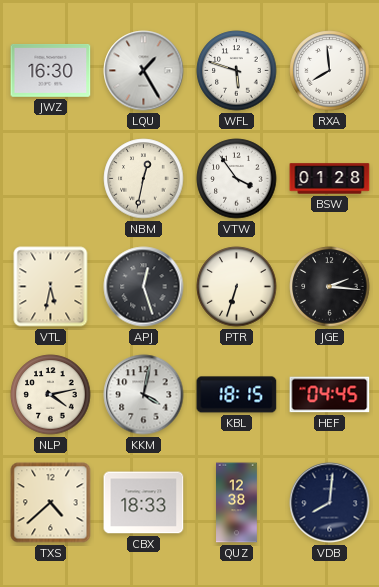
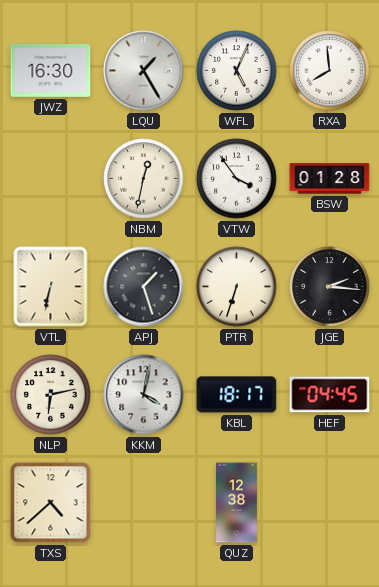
WFL: 5:48 -> 5:04 (237, 71)
VTL: 5:32 -> 6:32 (51, 287)
APJ: 12:27 -> 1:27 (144, 287)
NLP: 4:13 -> 6:13 (51, 395)
KBL: 18:15 -> 18:17 (237, 395)
CBX: 18:33 -> none (144, 503)
VDB: 8:01 -> none (330, 503)
